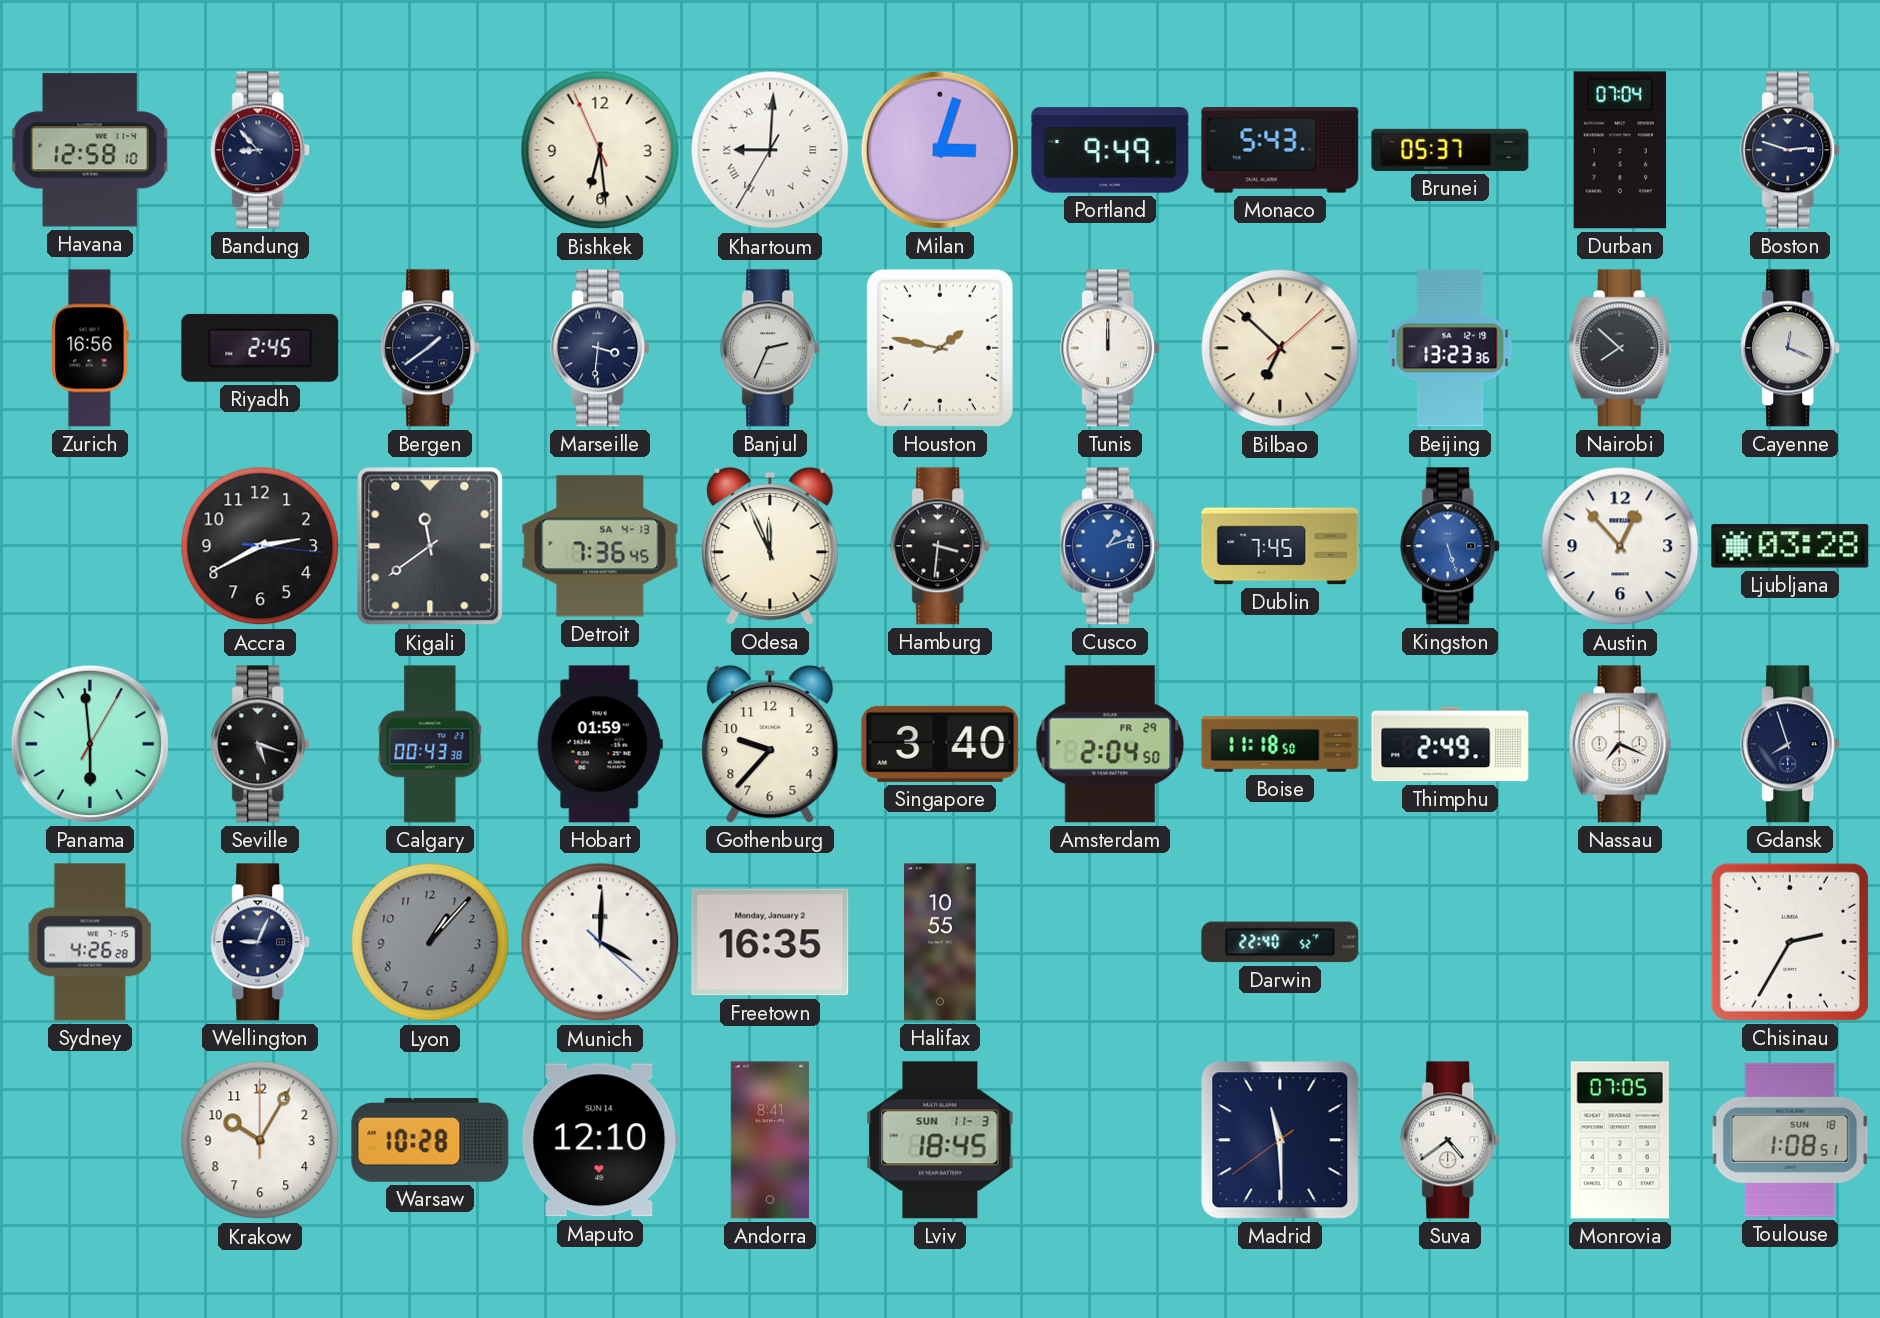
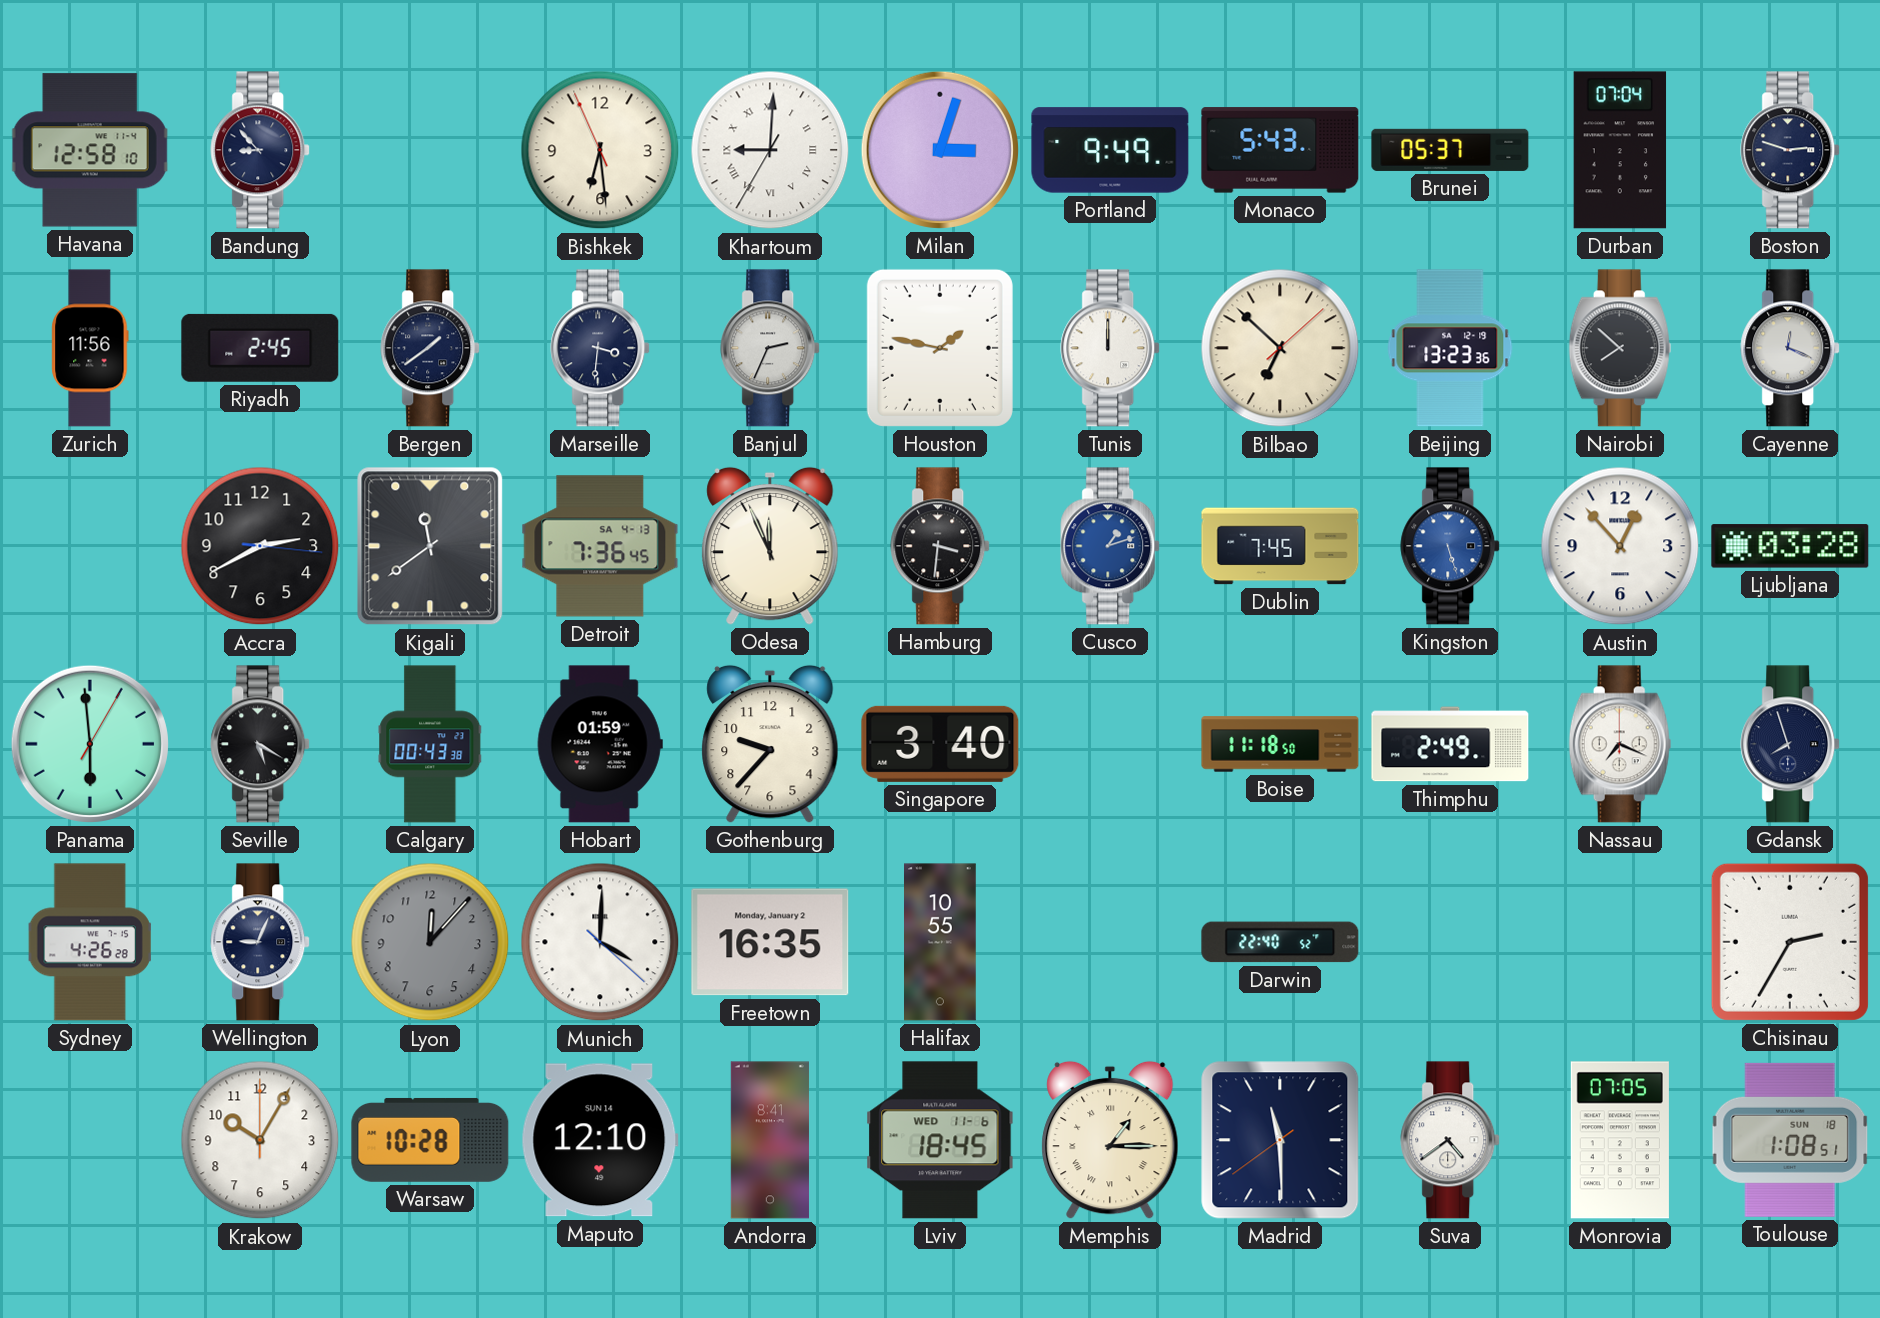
Zurich: 16:56 -> 11:56 (90, 348)
Seville: 5:18 -> 5:20 (261, 744)
Amsterdam: 2:04 -> none (1110, 744)
Lyon: 1:07 -> 12:07 (430, 942)
Lviv date: SUN 11-3 -> WED 11-6 (940, 1140)
Memphis: none -> 1:15 (1110, 1140)
